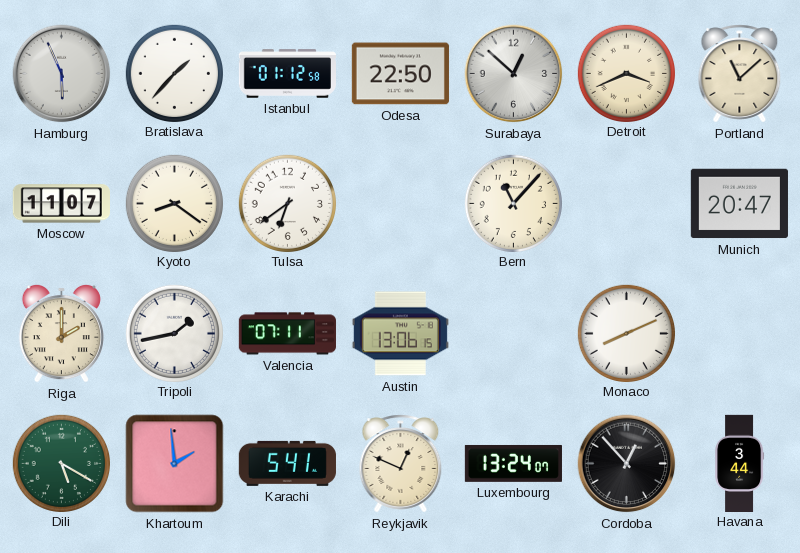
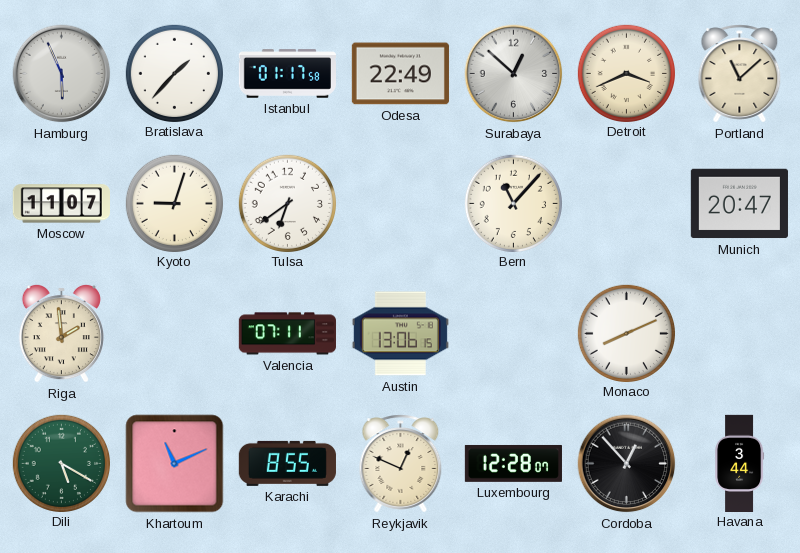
Istanbul: 01:12 -> 01:17 (287, 74)
Odesa: 22:50 -> 22:49 (400, 74)
Kyoto: 8:21 -> 9:03 (174, 203)
Riga: 2:00 -> 1:59 (61, 333)
Tripoli: 1:43 -> none (174, 333)
Khartoum: 1:59 -> 11:11 (175, 464)
Karachi: 5:41 -> 8:55 (287, 463)
Luxembourg: 13:24 -> 12:28 (513, 463)
